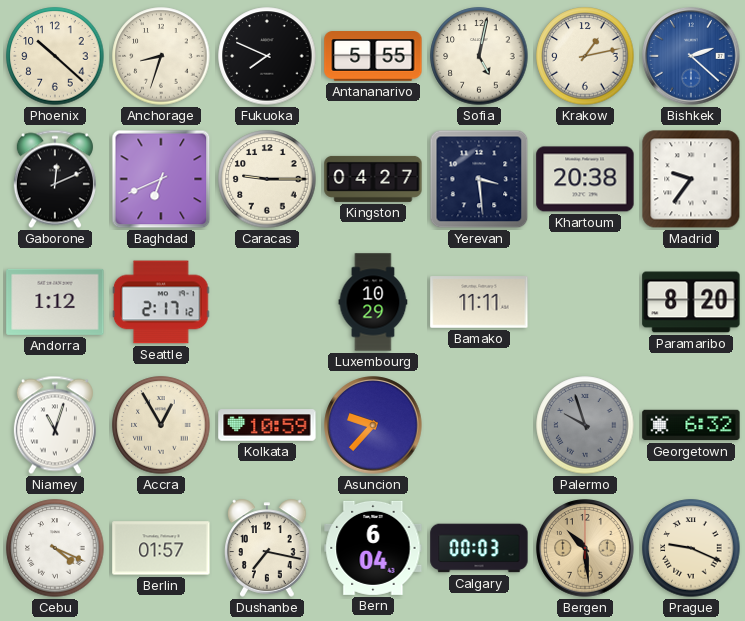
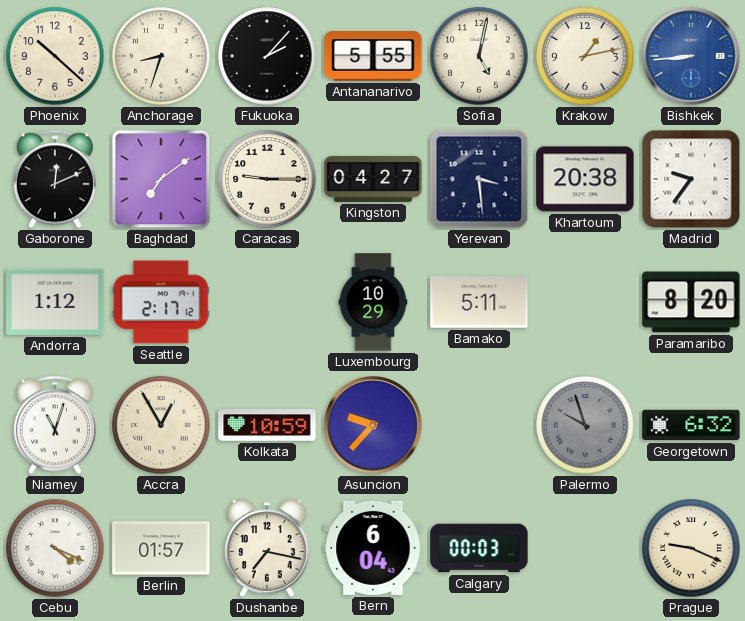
Fukuoka: 7:49 -> 2:07 (267, 56)
Bishkek: 2:22 -> 8:44 (691, 56)
Baghdad: 6:41 -> 7:09 (161, 179)
Bamako: 11:11 -> 5:11 (479, 302)
Bergen: 10:29 -> none (585, 548)
